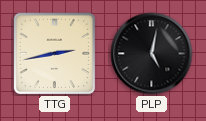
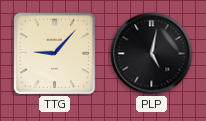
TTG: 2:43 -> 9:07 (54, 53)
